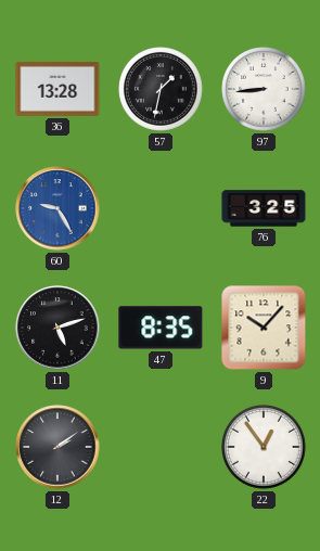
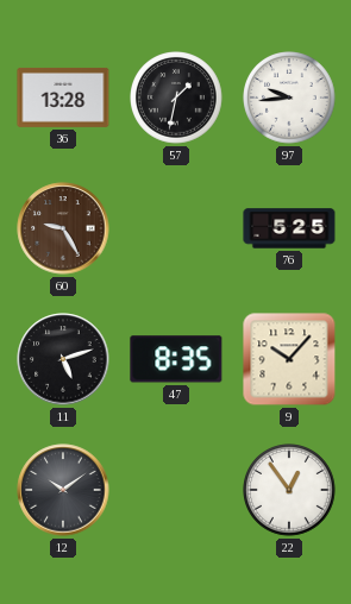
97: 8:44 -> 9:44 (290, 99)
60 dial: blue -> brown (63, 228)
76: 3:25 -> 5:25 (289, 228)
12: 2:09 -> 10:09 (63, 490)
